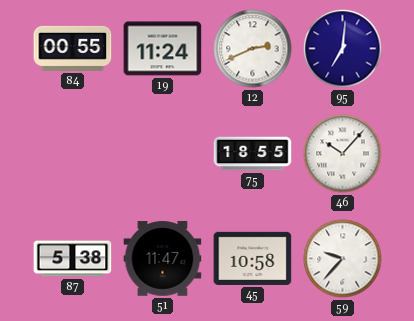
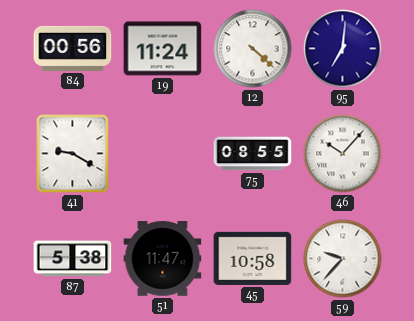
84: 00:55 -> 00:56 (73, 48)
12: 2:41 -> 4:22 (253, 49)
41: none -> 9:20 (73, 154)
75: 18:55 -> 08:55 (253, 154)
